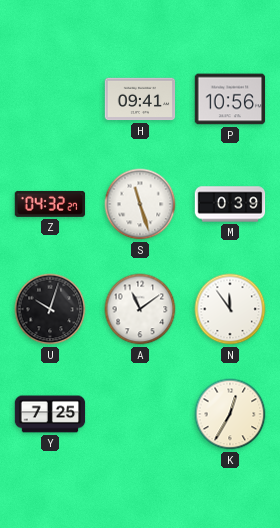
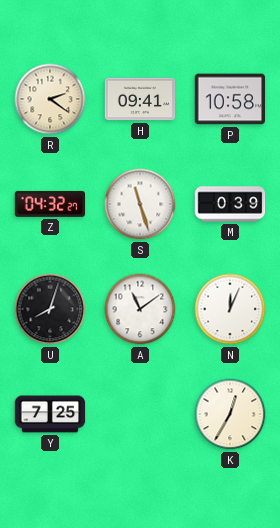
R: none -> 2:21 (50, 99)
P: 10:56 -> 10:58 (230, 99)
U: 10:03 -> 8:03 (50, 309)
N: 11:54 -> 12:04 (230, 309)
